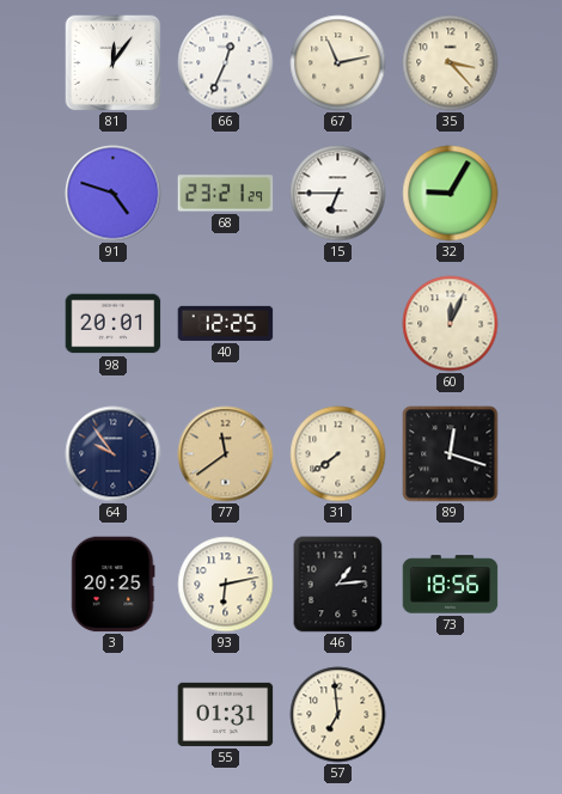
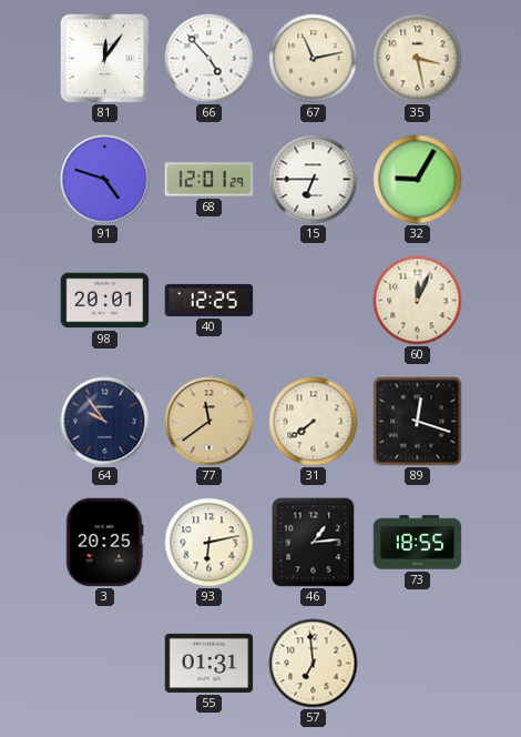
66: 12:34 -> 4:53 (210, 59)
35: 3:23 -> 3:28 (418, 59)
68: 23:21 -> 12:01 (210, 180)
73: 18:56 -> 18:55 (418, 543)
